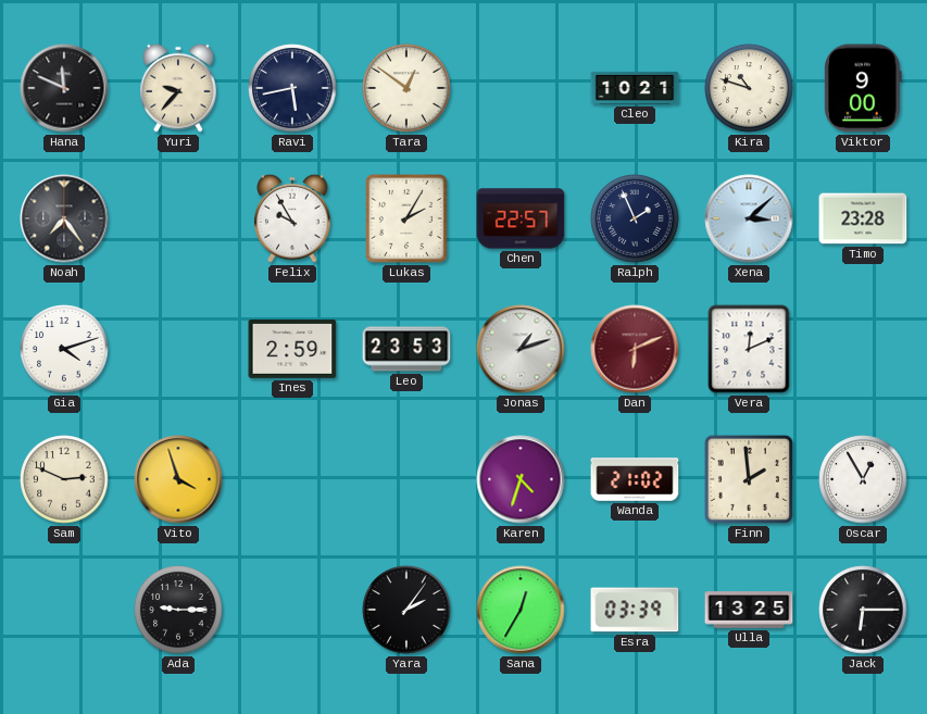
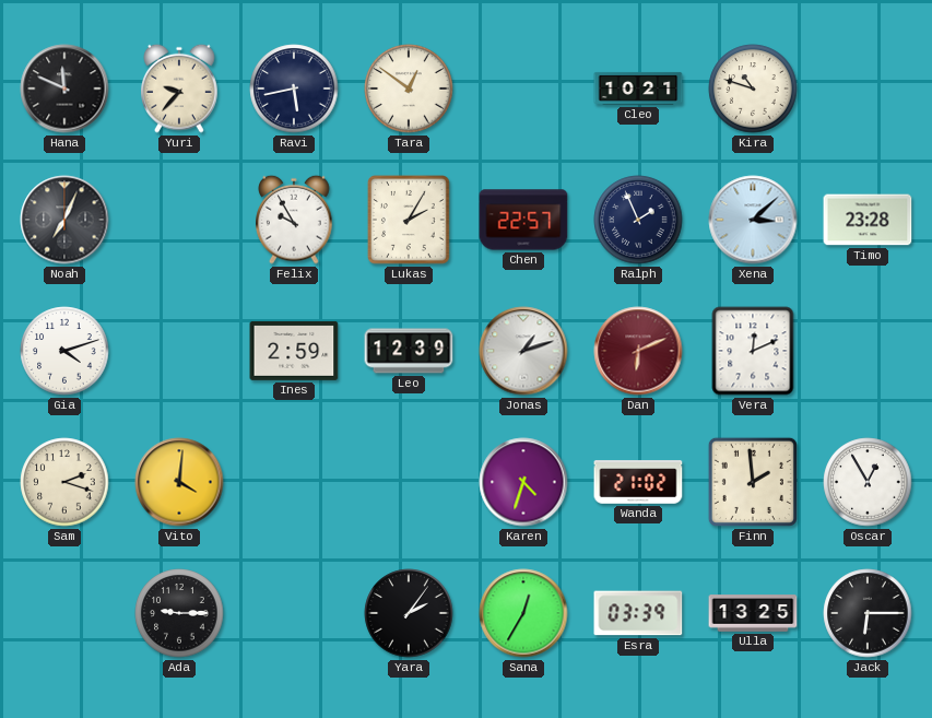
Viktor: 9:00 -> none (863, 88)
Noah: 7:24 -> 7:04 (64, 220)
Leo: 23:53 -> 12:39 (409, 351)
Sam: 2:49 -> 2:18 (64, 482)
Vito: 3:57 -> 4:01 (179, 482)
